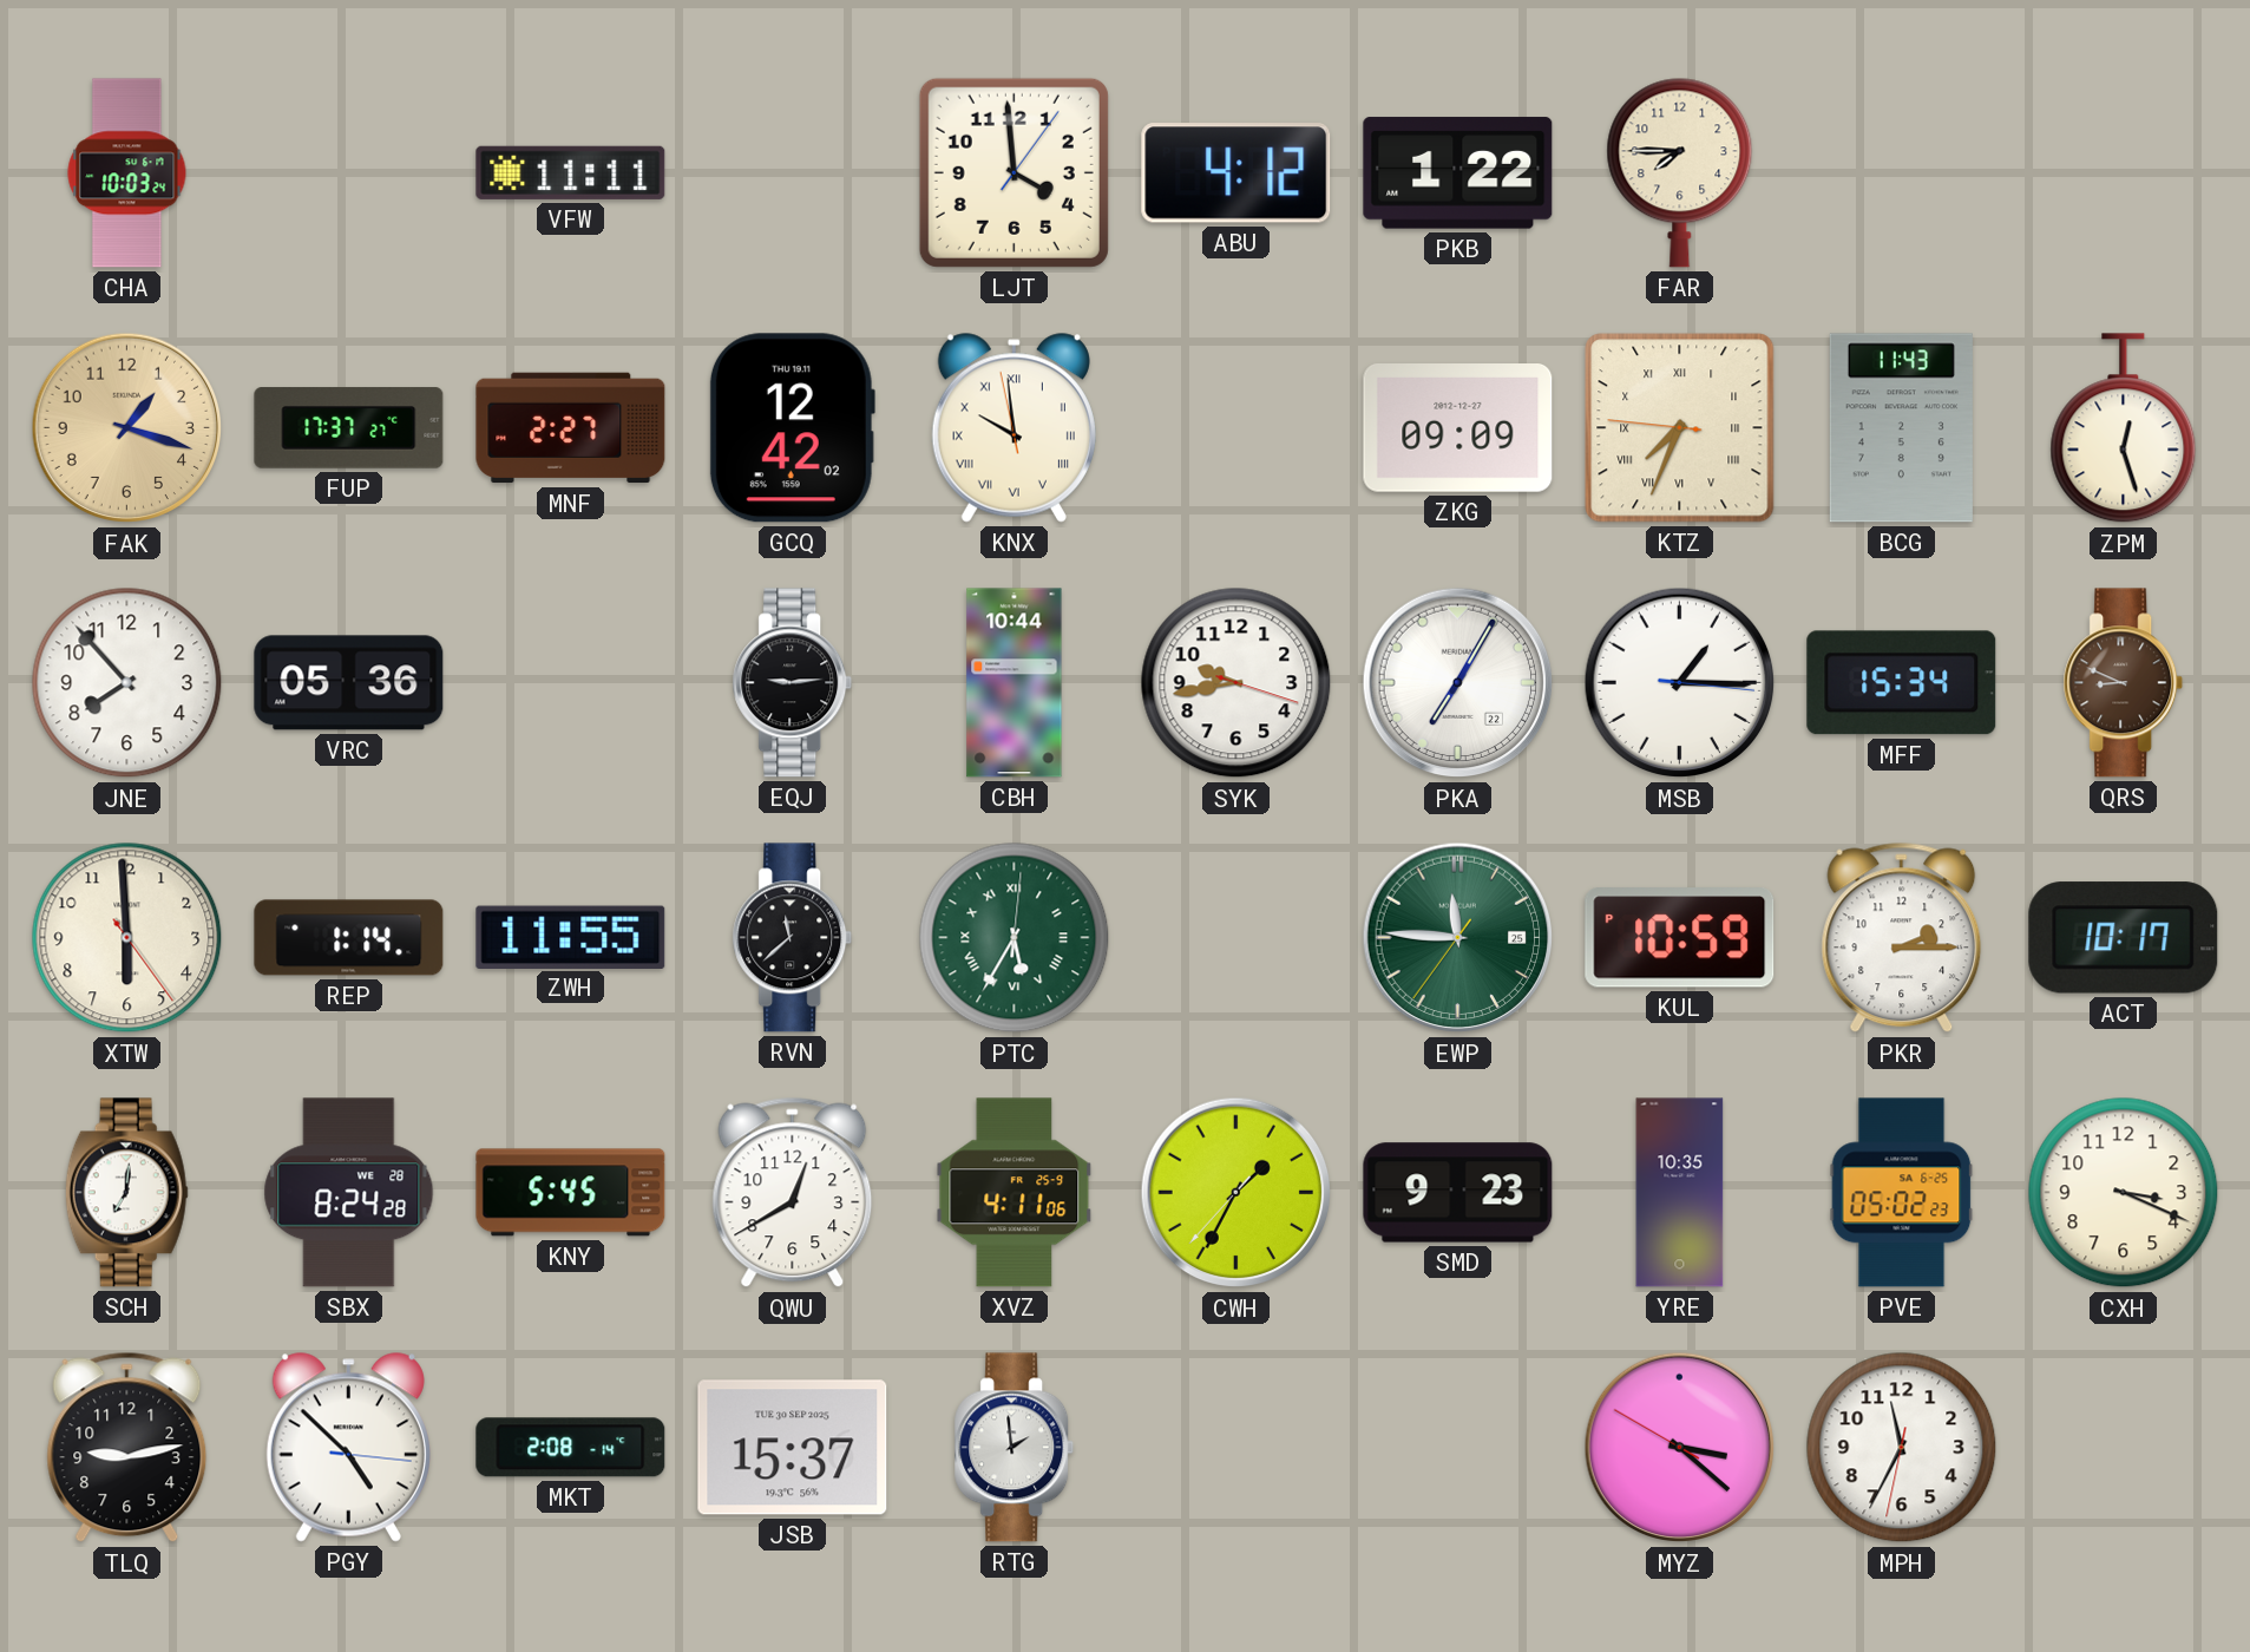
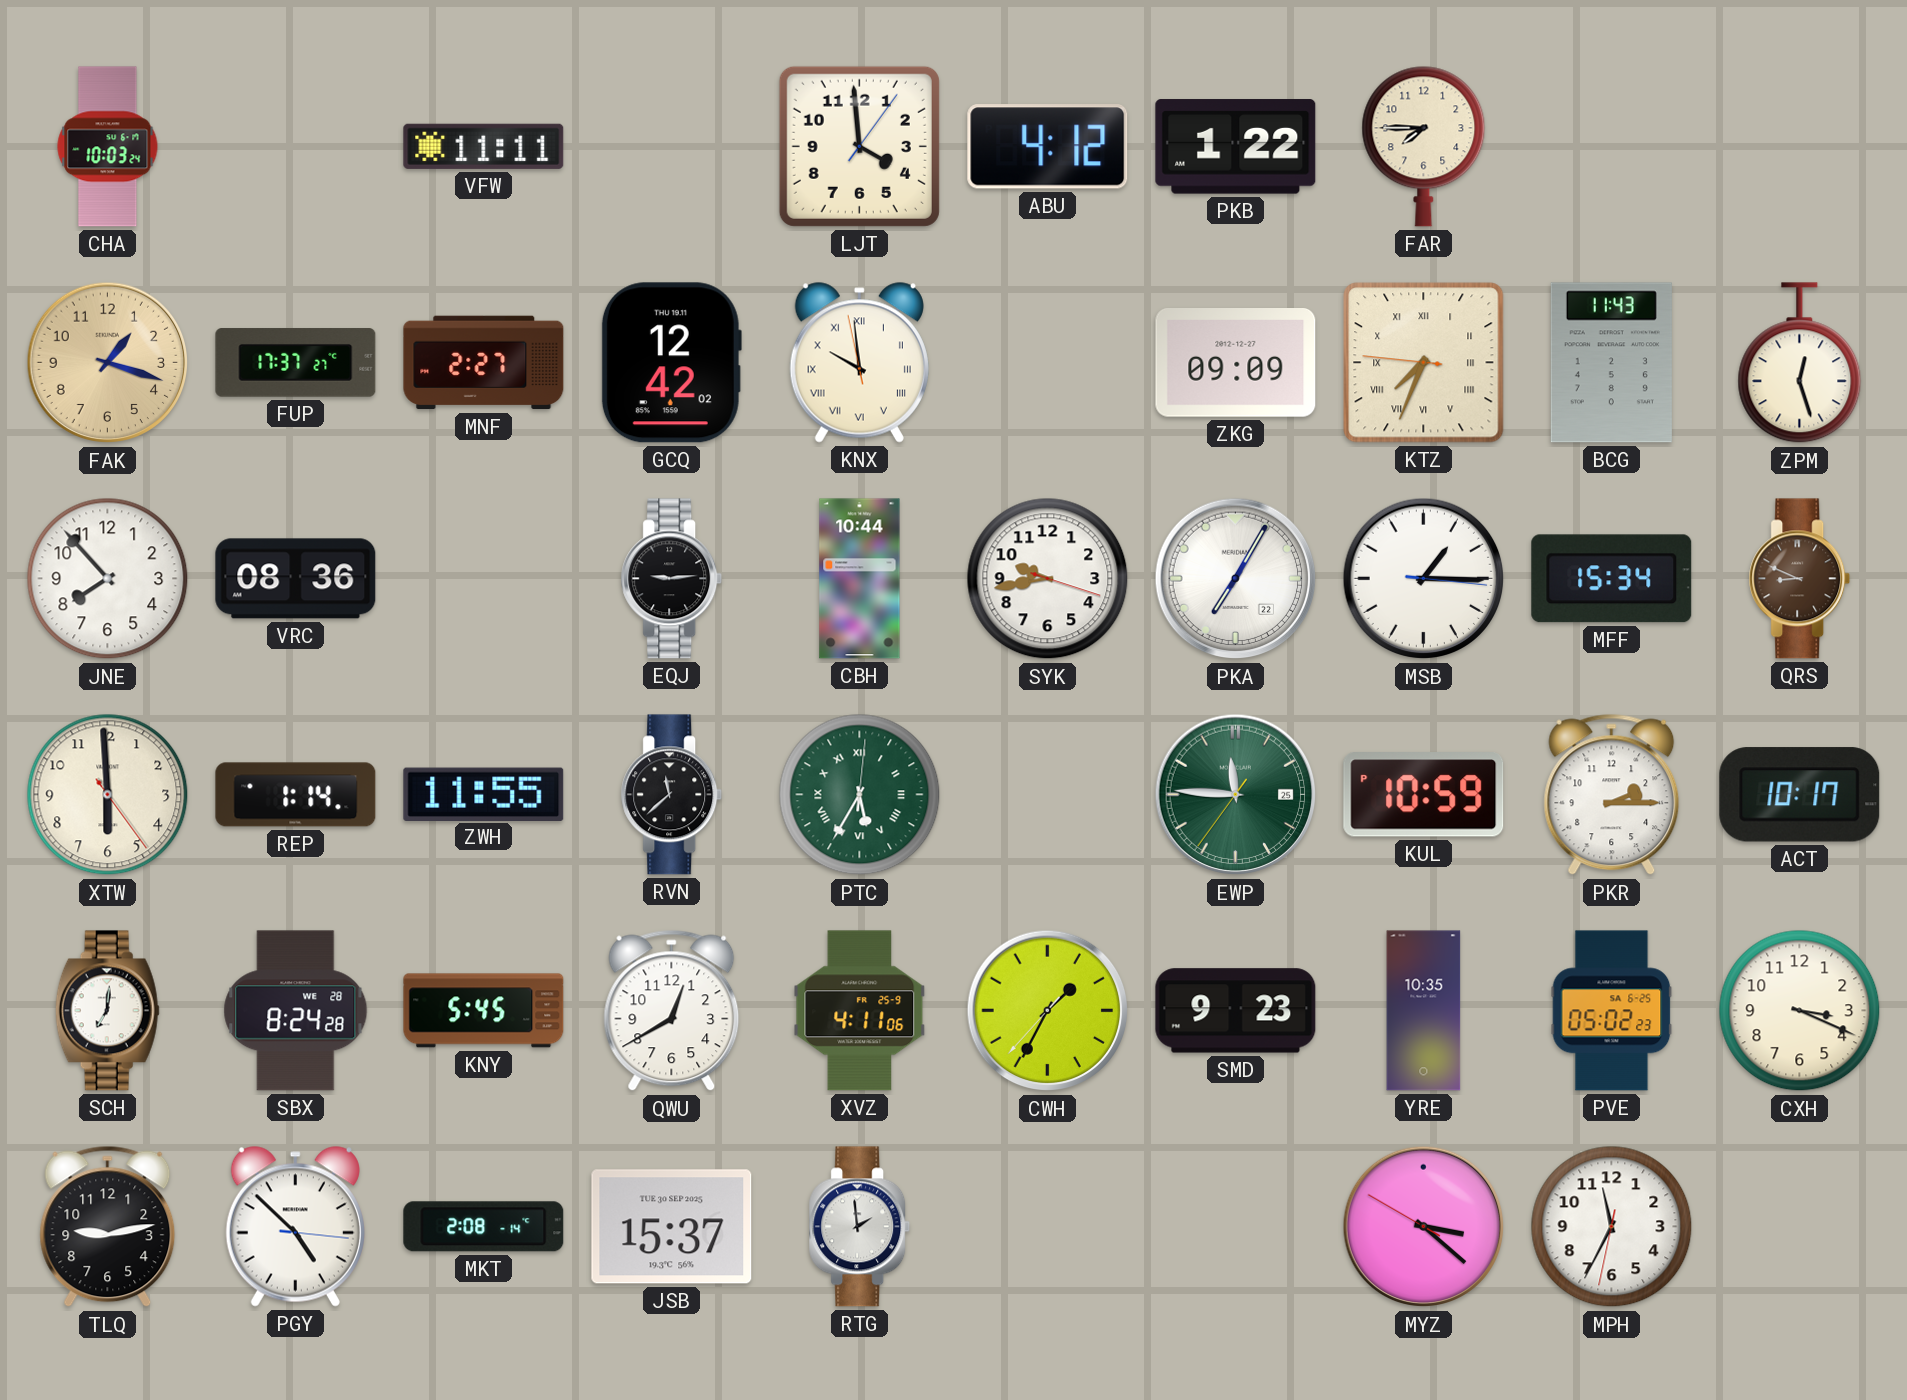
VRC: 05:36 -> 08:36 (296, 579)
